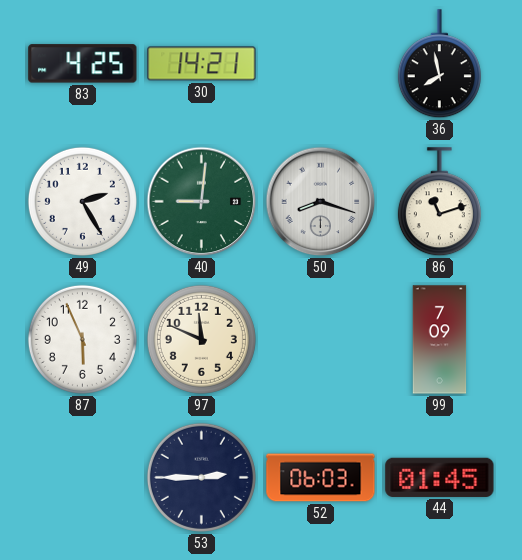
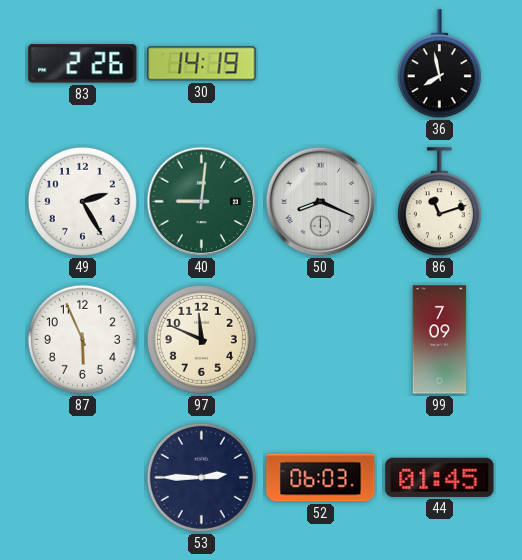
83: 4:25 -> 2:26 (83, 64)
30: 14:21 -> 14:19 (202, 64)
50: 8:18 -> 8:19 (321, 202)
